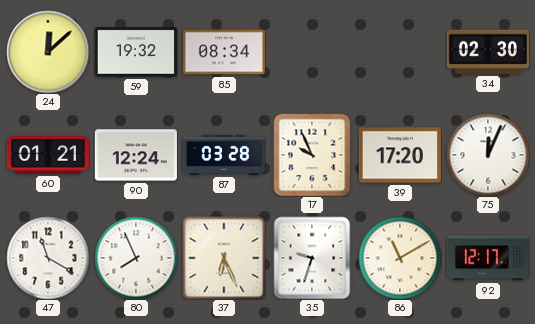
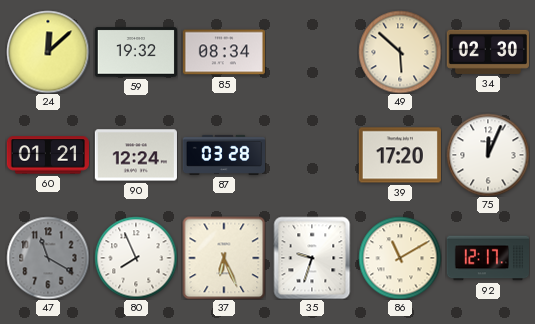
49: none -> 5:52 (400, 52)
17: 9:56 -> none (312, 155)
47 dial: white -> grey (48, 258)
